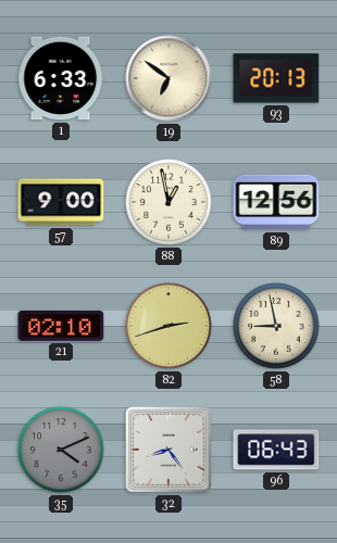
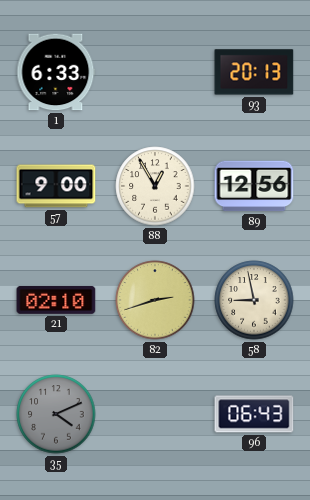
19: 6:51 -> none (168, 78)
88: 12:58 -> 12:55 (155, 186)
32: 8:24 -> none (170, 451)
